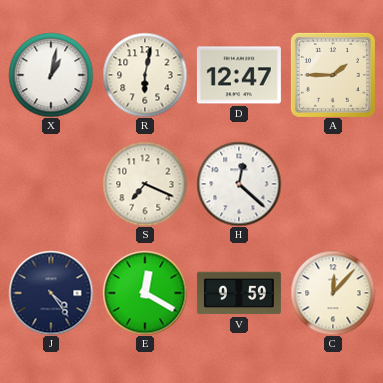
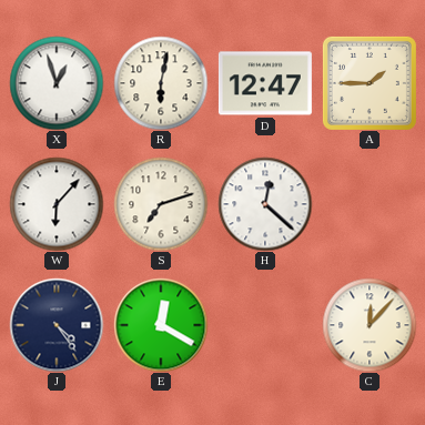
X: 1:02 -> 12:57 (57, 83)
W: none -> 6:07 (57, 204)
S: 7:19 -> 7:12 (161, 204)
V: 9:59 -> none (239, 293)
